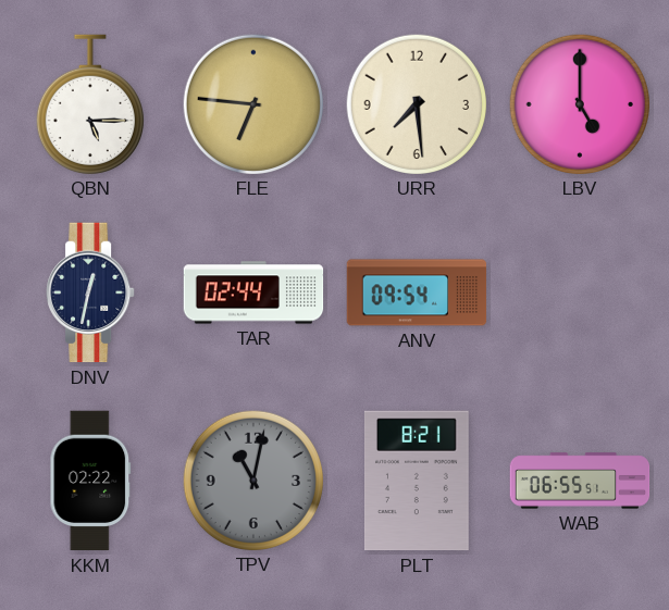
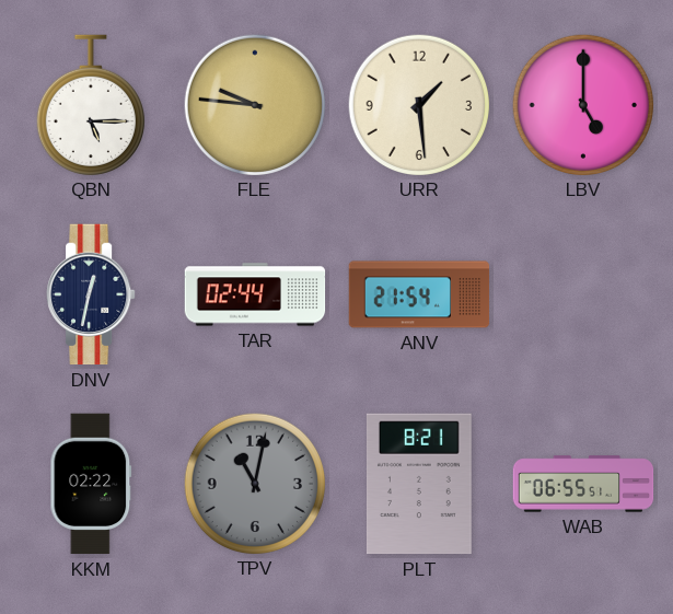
FLE: 6:46 -> 9:46 (254, 104)
URR: 7:29 -> 1:29 (418, 104)
ANV: 09:54 -> 21:54 (419, 294)
